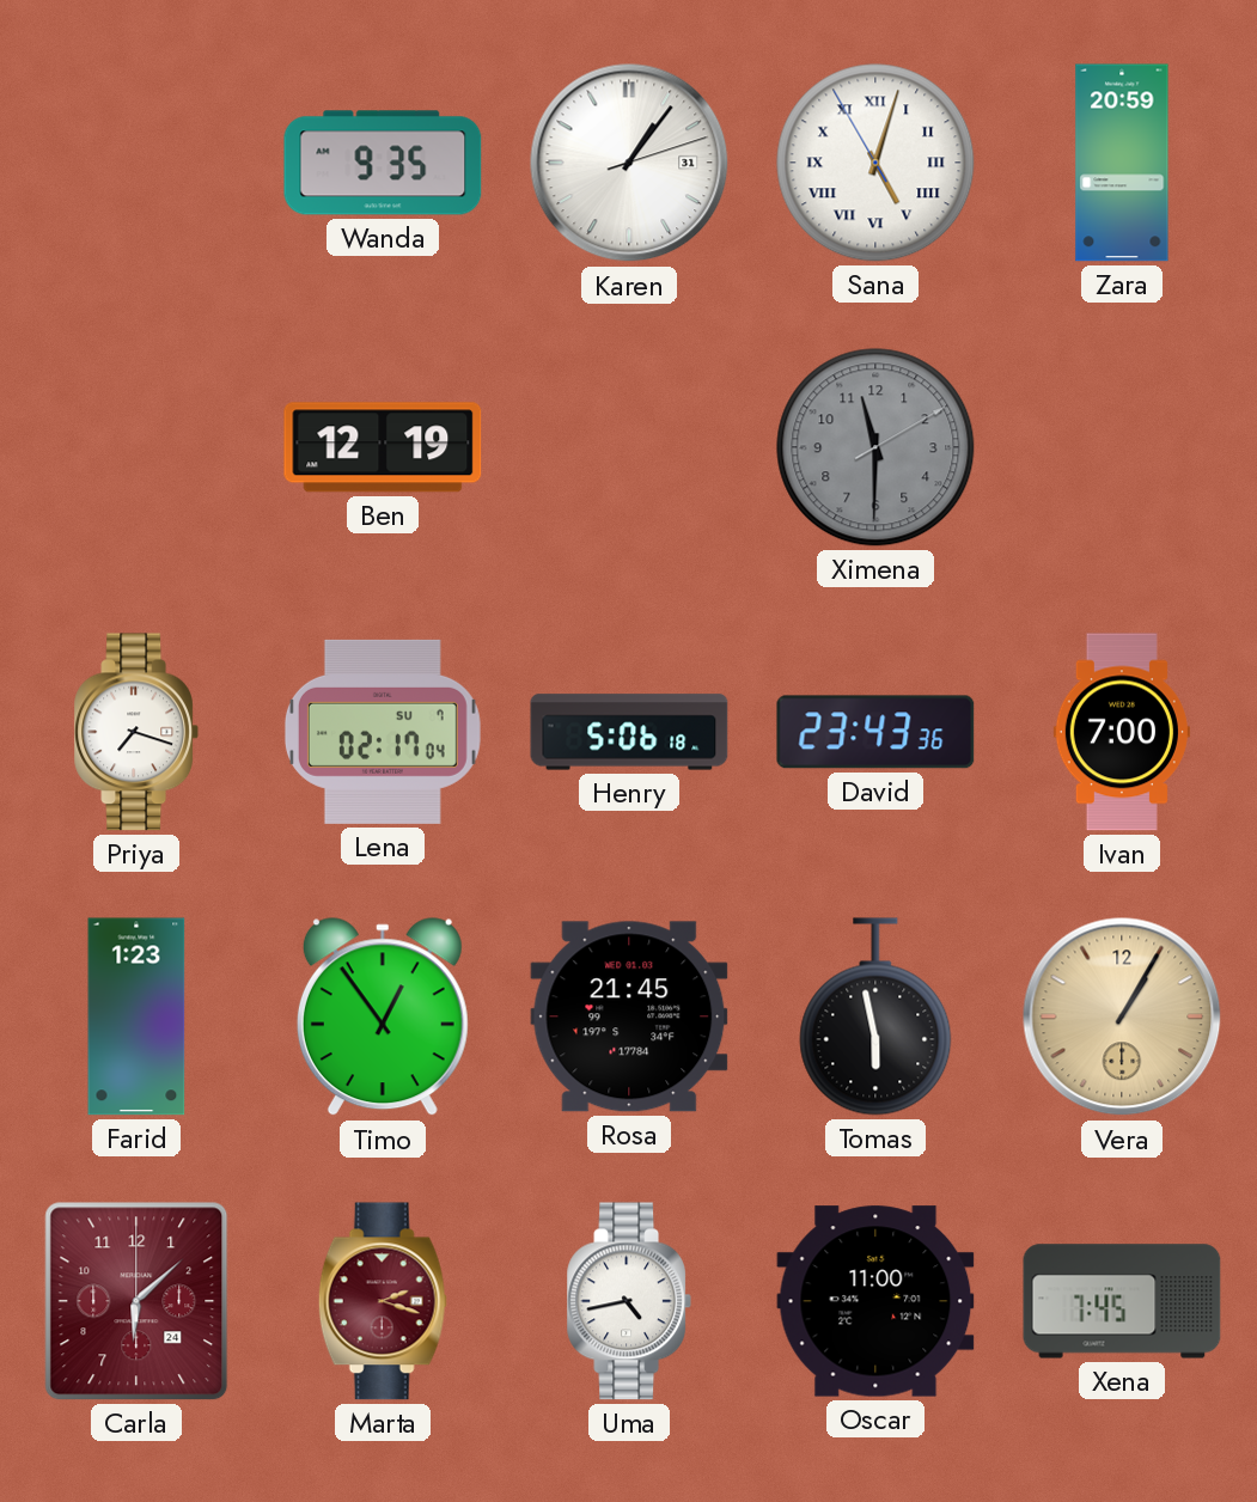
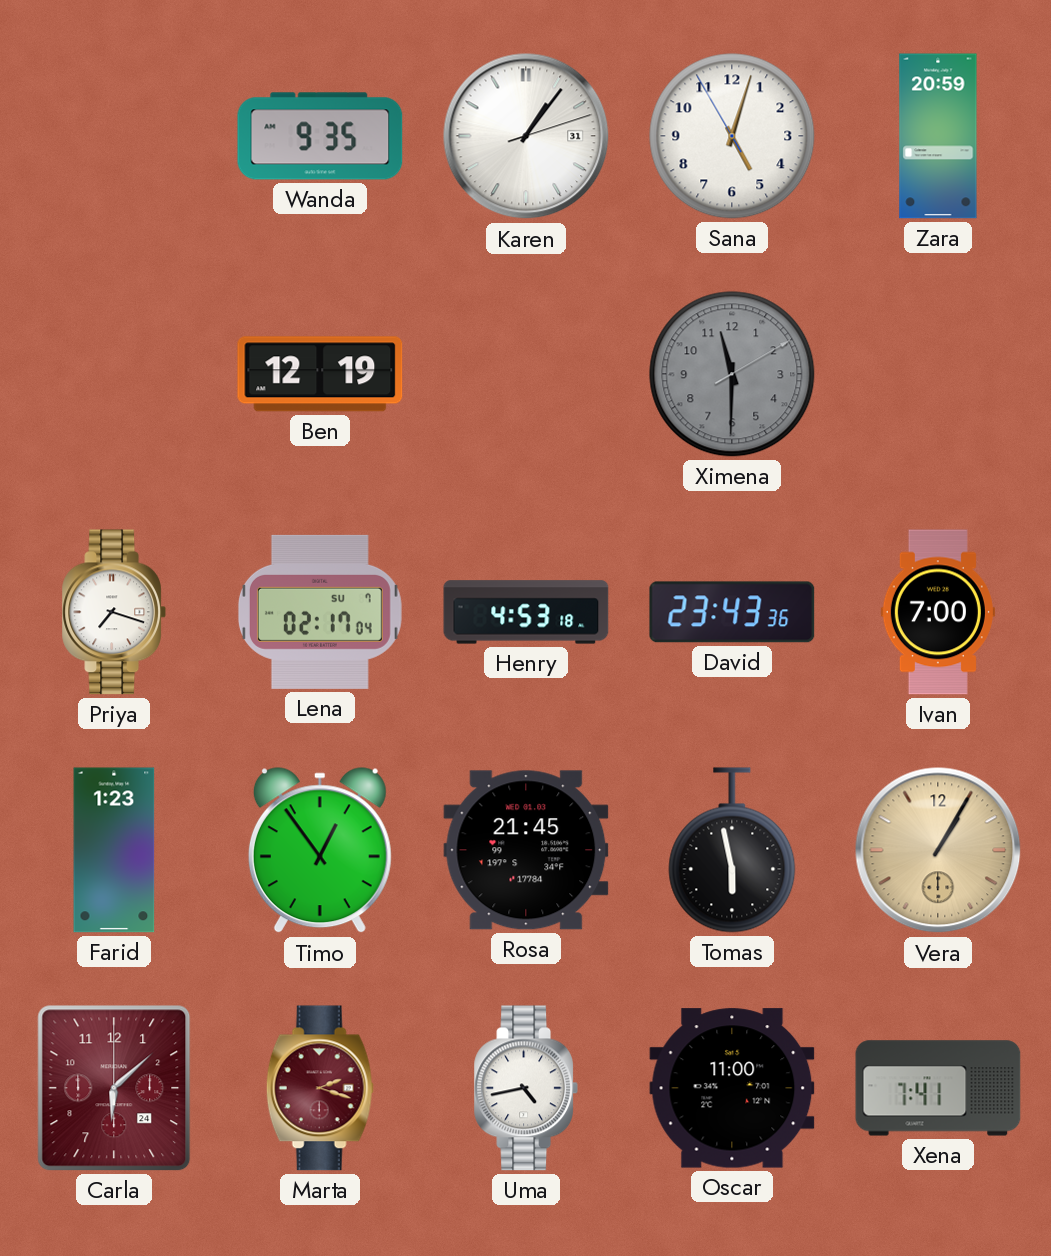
Sana numerals: Roman -> Arabic (732, 136)
Henry: 5:06 -> 4:53 (526, 612)
Xena: 7:45 -> 7:41 (938, 1088)
